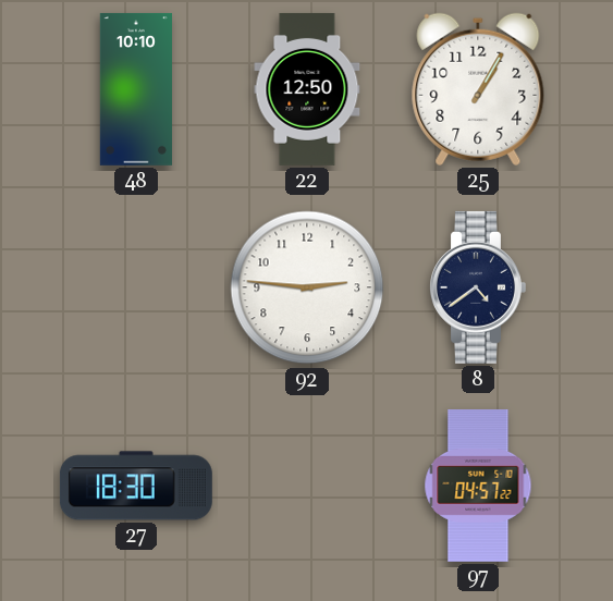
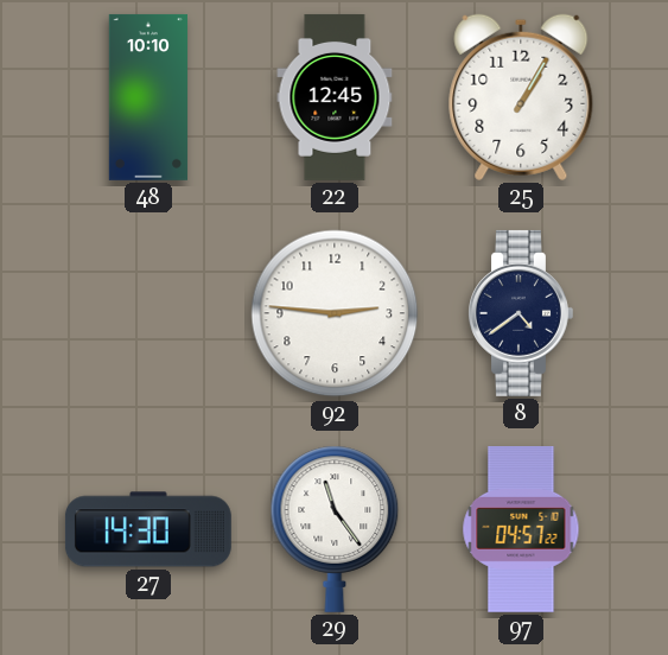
22: 12:50 -> 12:45 (335, 97)
27: 18:30 -> 14:30 (148, 529)
29: none -> 11:24 (335, 529)
